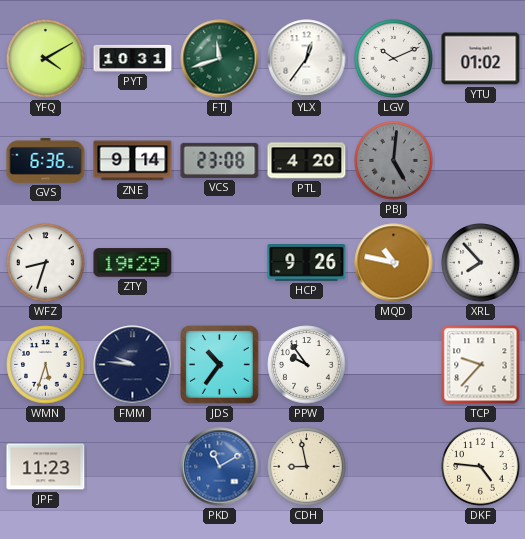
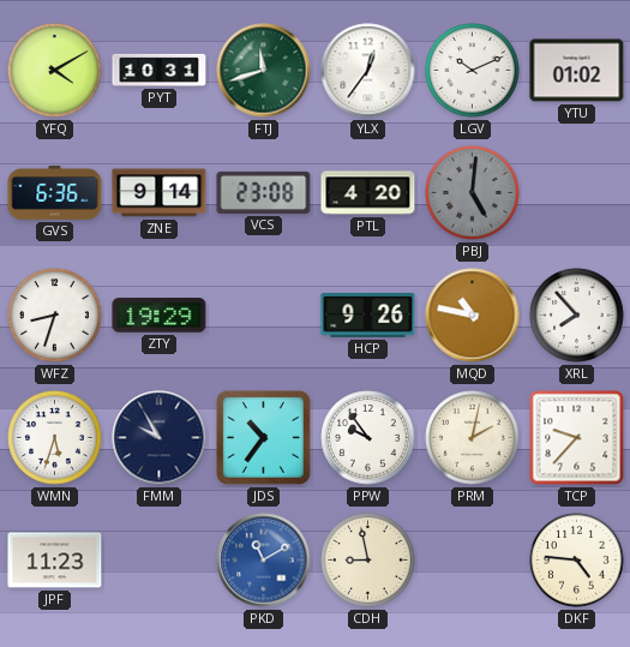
FMM: 9:46 -> 9:55 (160, 438)
PRM: none -> 2:02 (473, 438)
